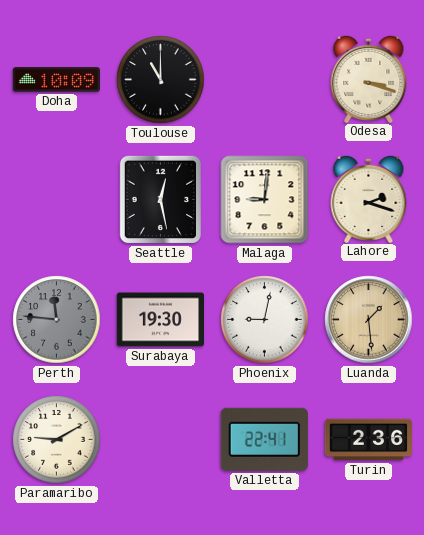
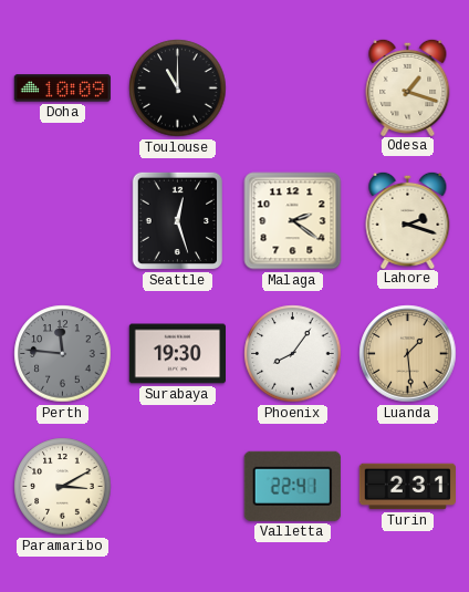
Odesa: 3:18 -> 1:18 (408, 86)
Seattle: 12:28 -> 12:27 (177, 221)
Malaga: 9:01 -> 2:21 (293, 221)
Phoenix: 9:02 -> 8:06 (293, 354)
Paramaribo: 9:10 -> 3:10 (63, 487)
Turin: 2:36 -> 2:31 (407, 487)
